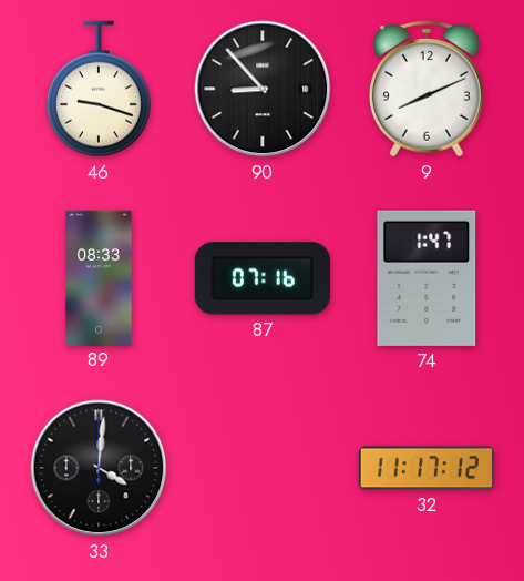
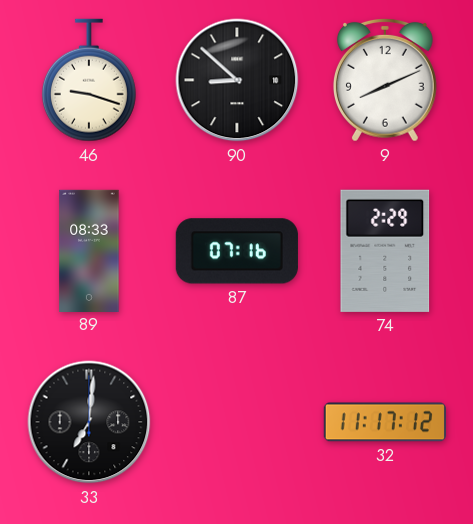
90: 8:53 -> 8:52 (237, 80)
74: 1:47 -> 2:29 (385, 251)
33: 4:01 -> 7:01 (89, 422)
